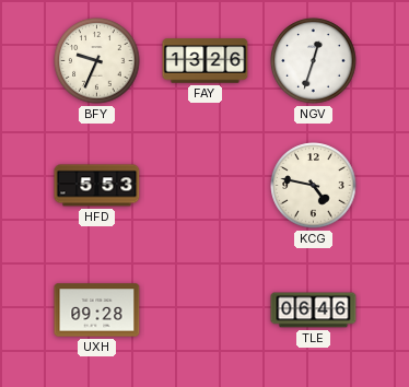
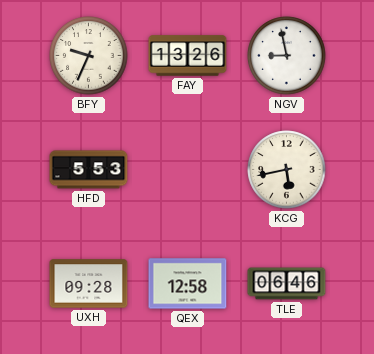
NGV: 12:33 -> 8:58 (287, 56)
KCG: 4:47 -> 5:43 (287, 170)
QEX: none -> 12:58 (188, 284)
